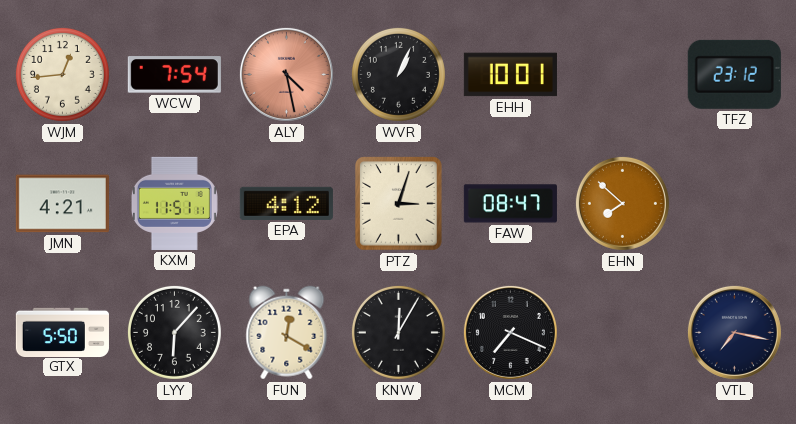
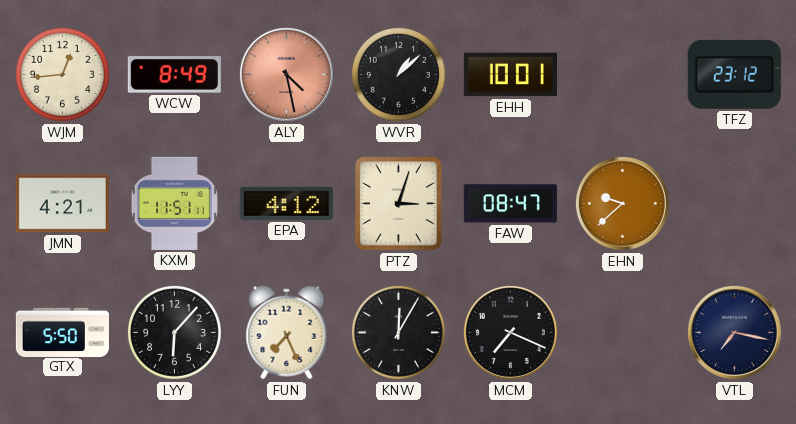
WCW: 7:54 -> 8:49 (174, 75)
WVR: 1:04 -> 1:08 (398, 74)
EHN: 7:52 -> 9:38 (622, 203)
FUN: 12:20 -> 7:26 (287, 333)
